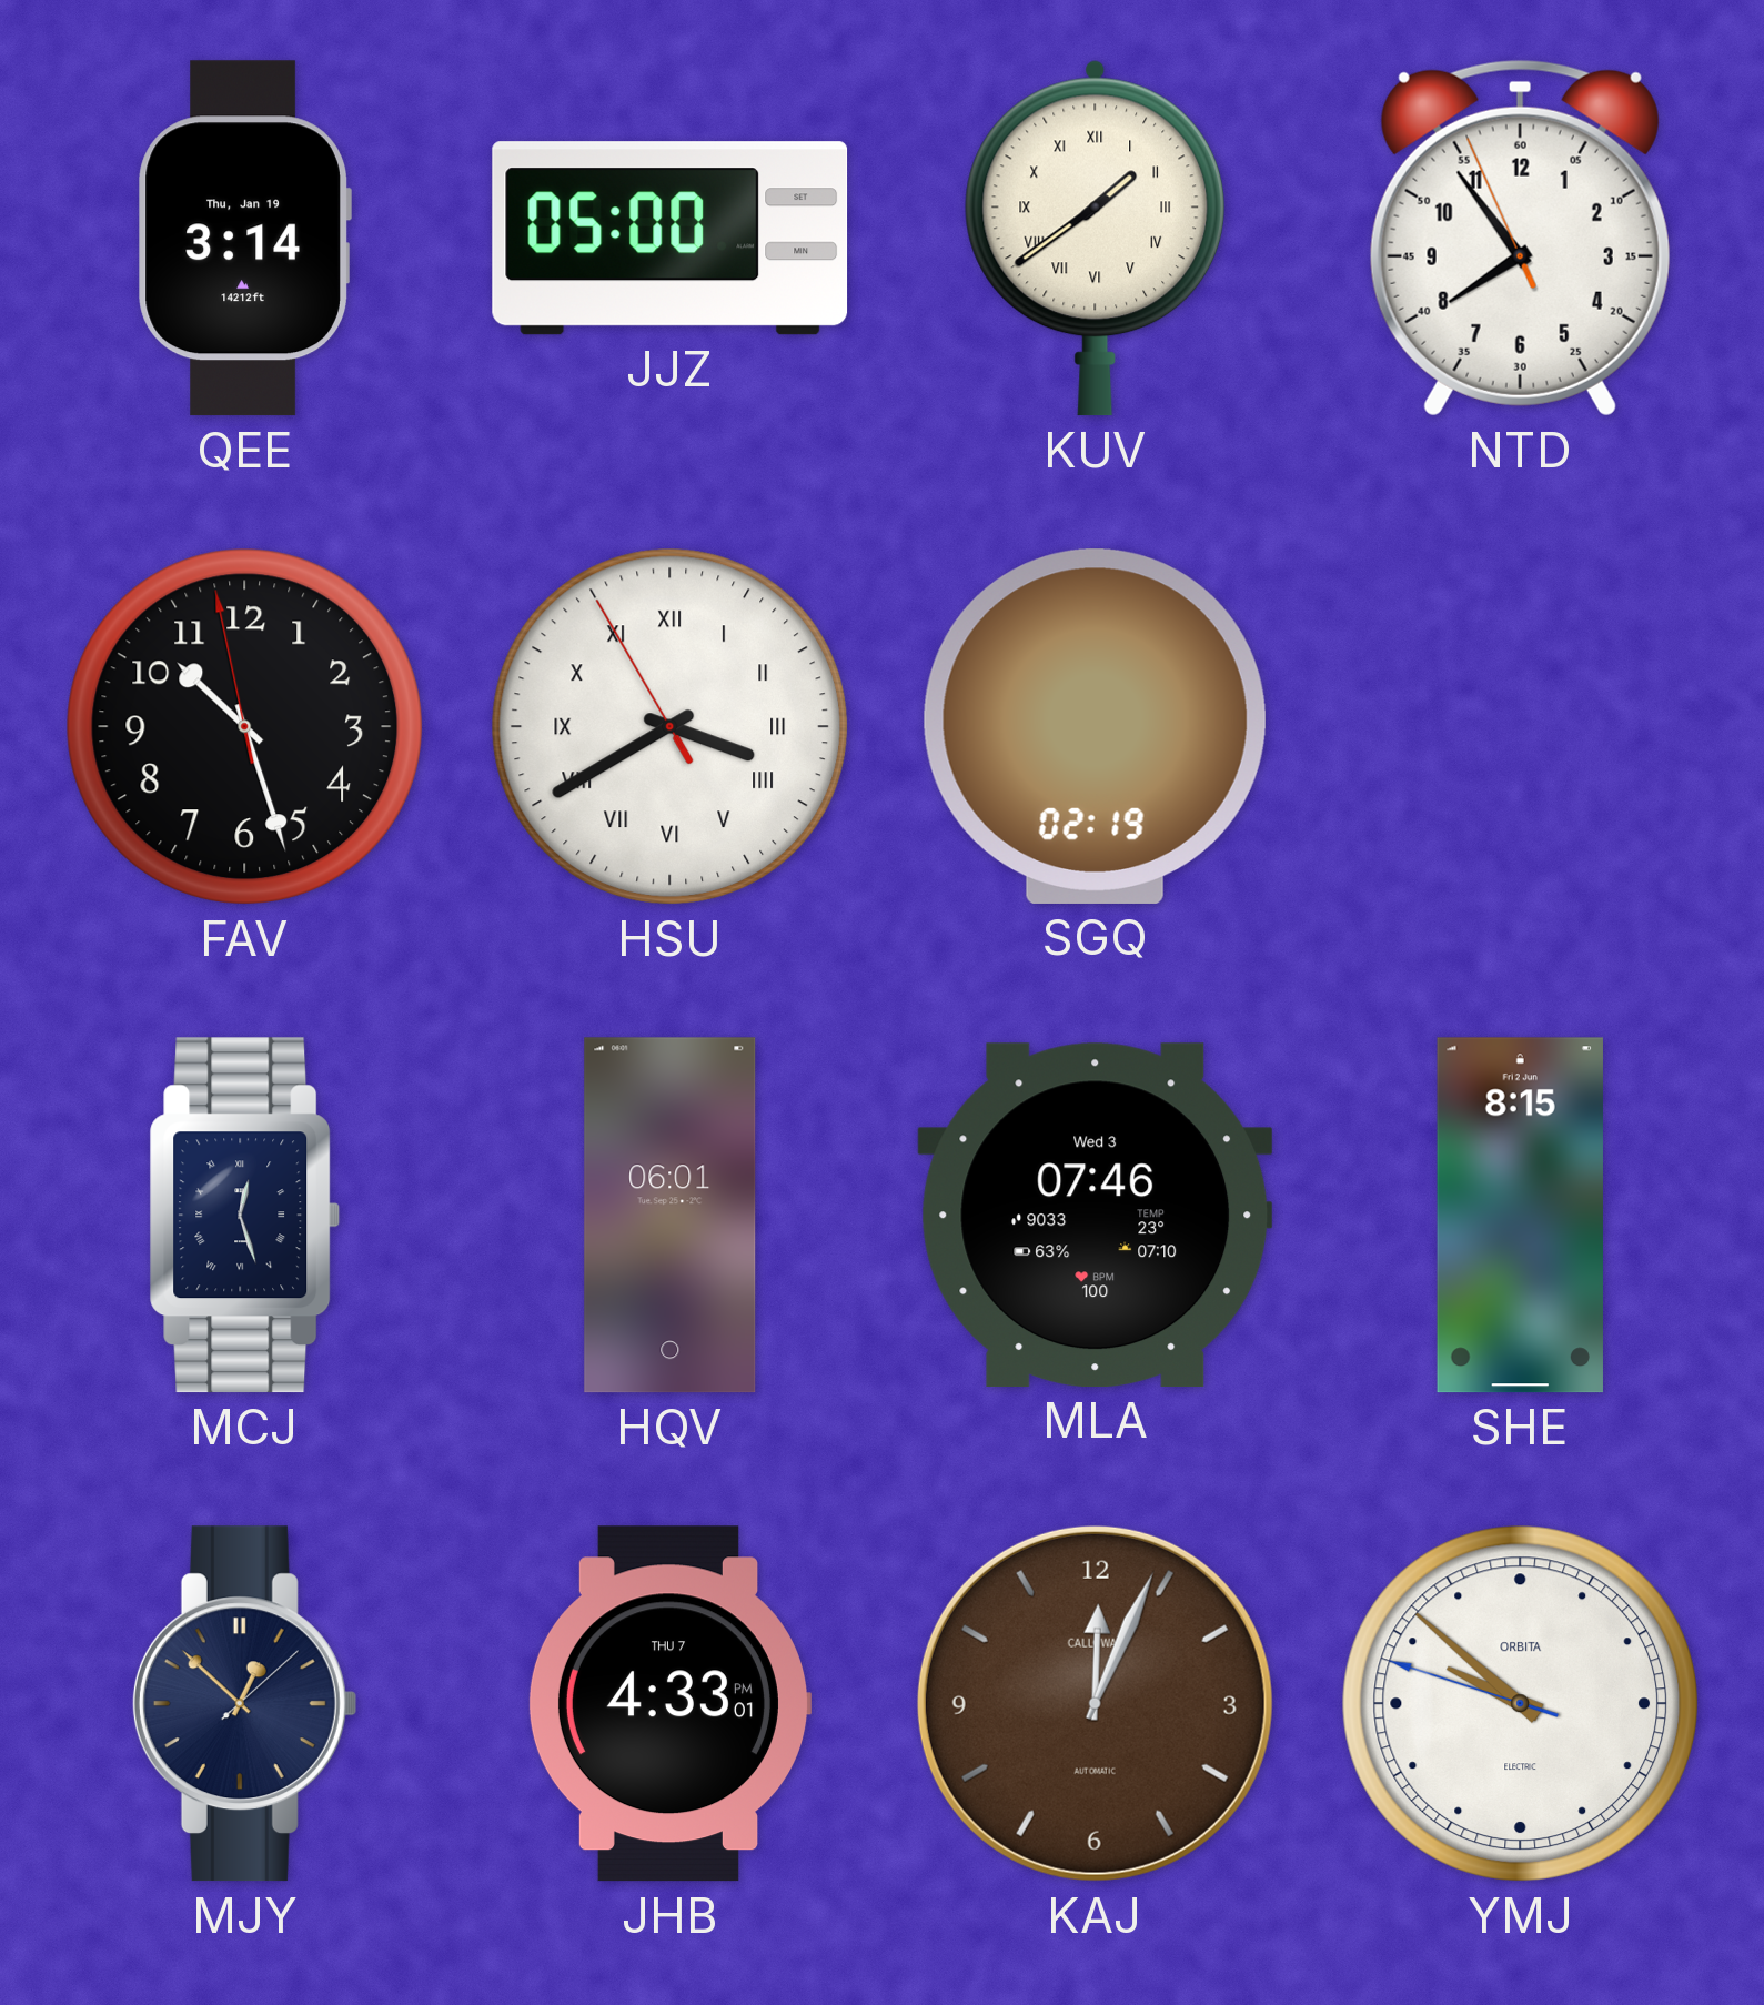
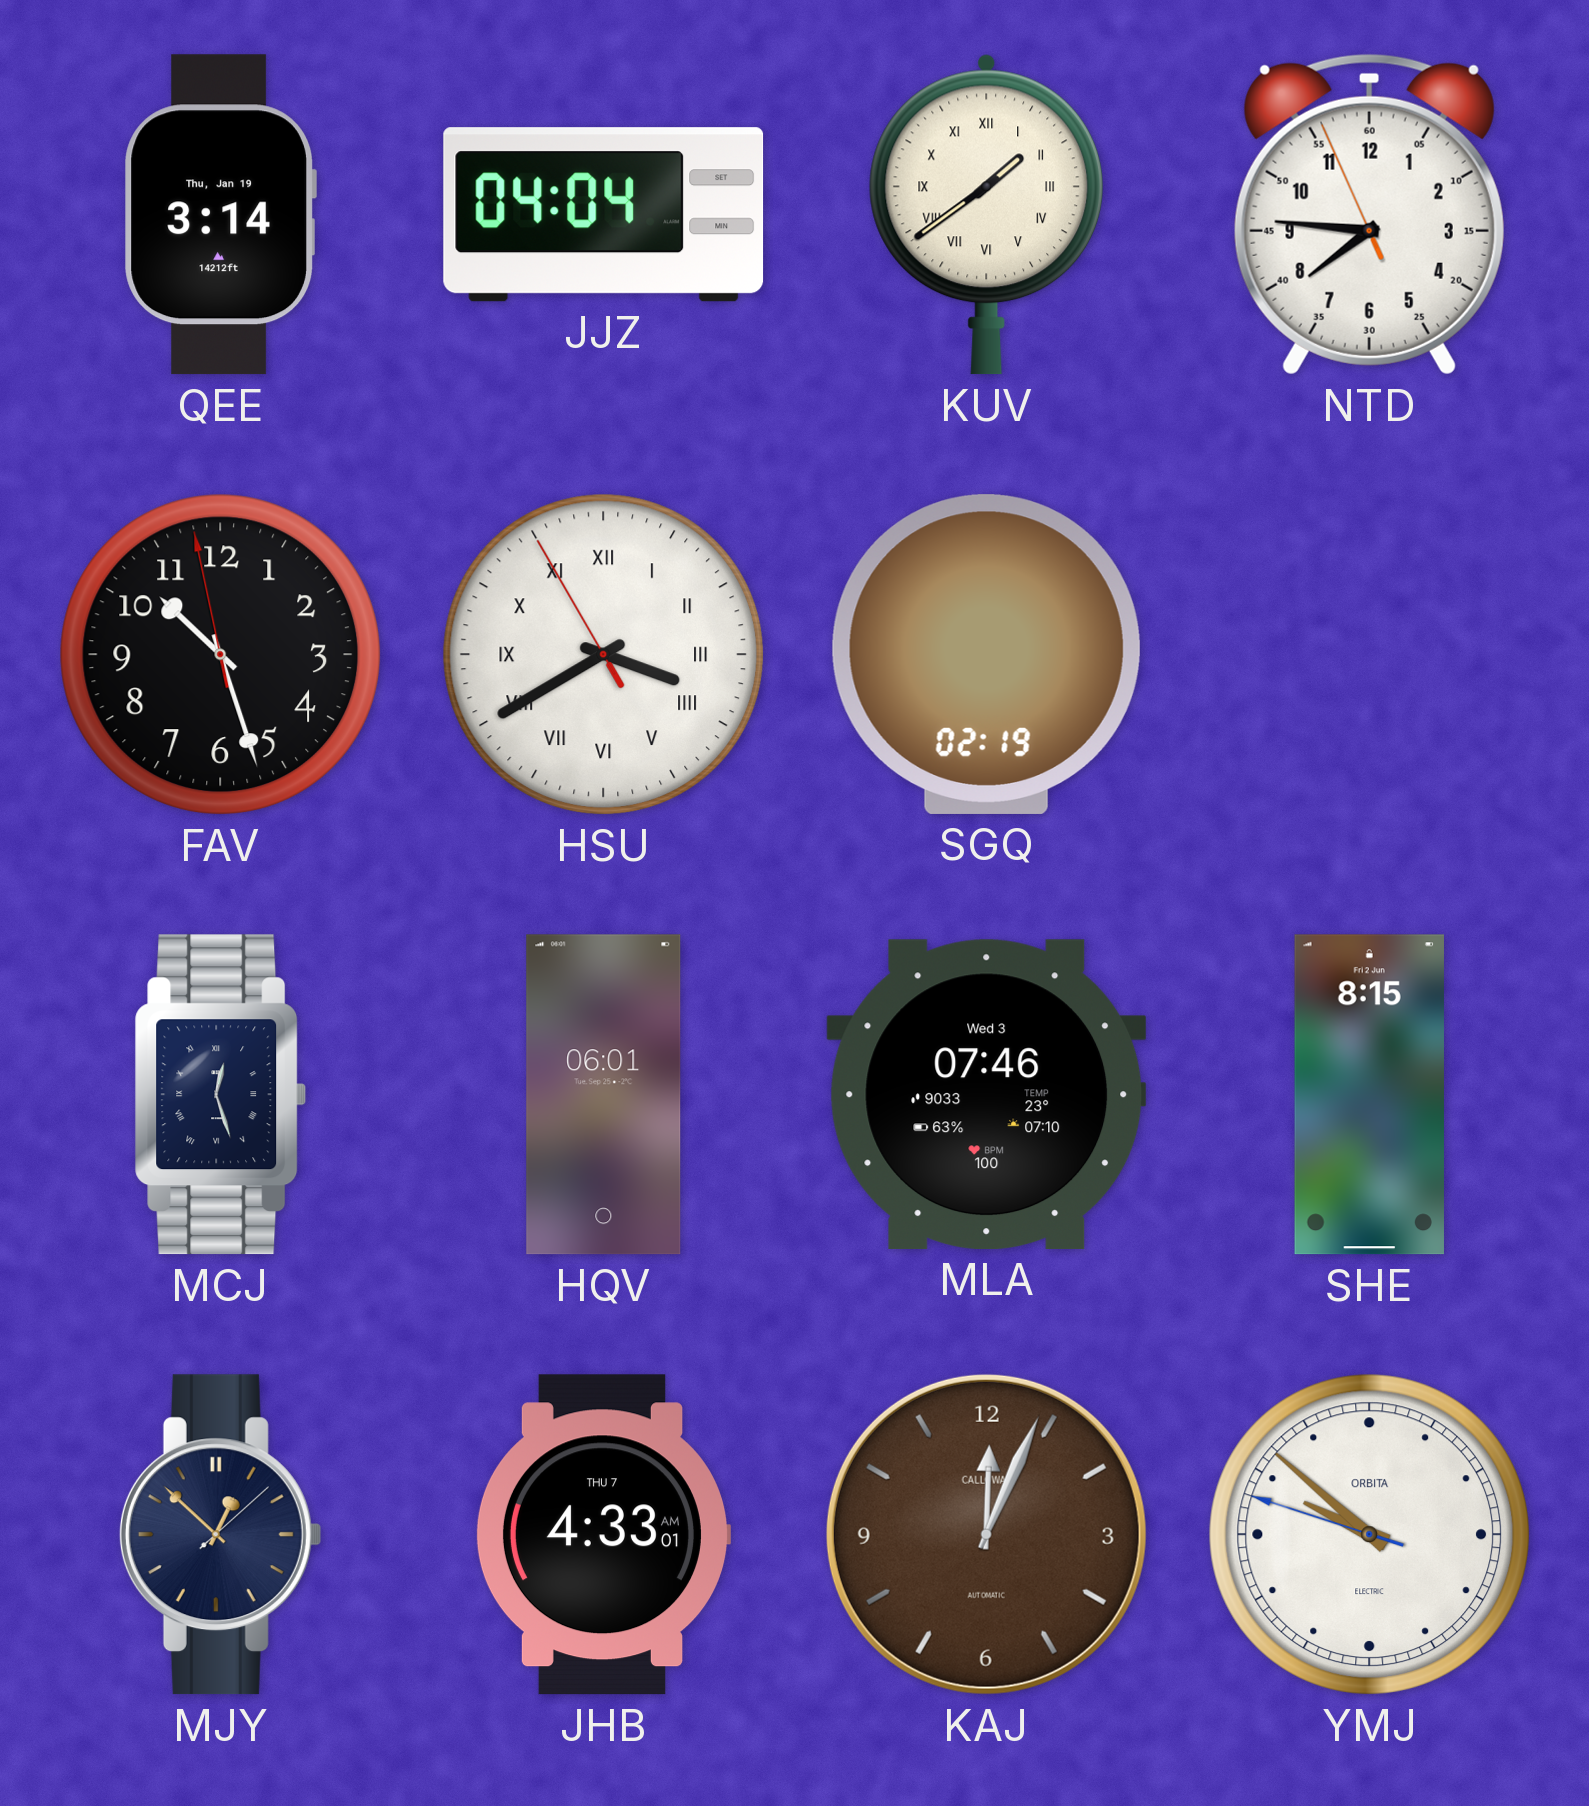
JJZ: 05:00 -> 04:04 (604, 215)
NTD: 7:53 -> 7:45 (1369, 214)
JHB: 4:33:01 PM -> 4:33:01 AM (602, 1535)
